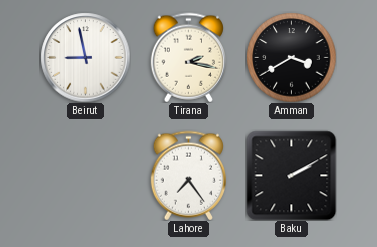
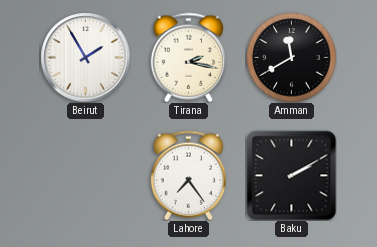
Beirut: 8:58 -> 1:55 (85, 57)
Amman: 3:40 -> 11:40 (291, 57)
